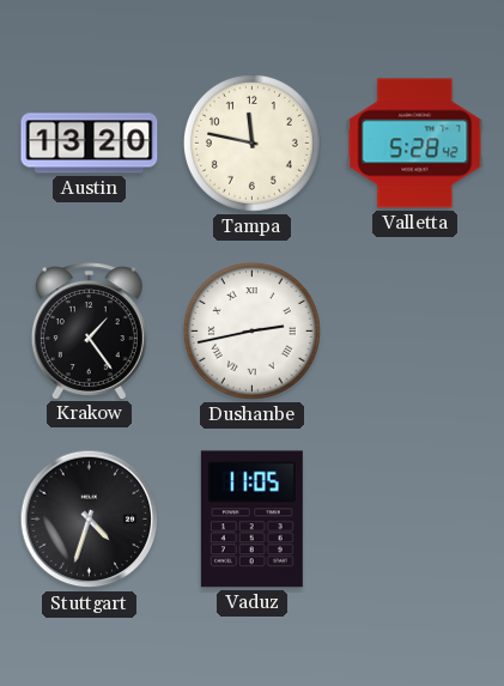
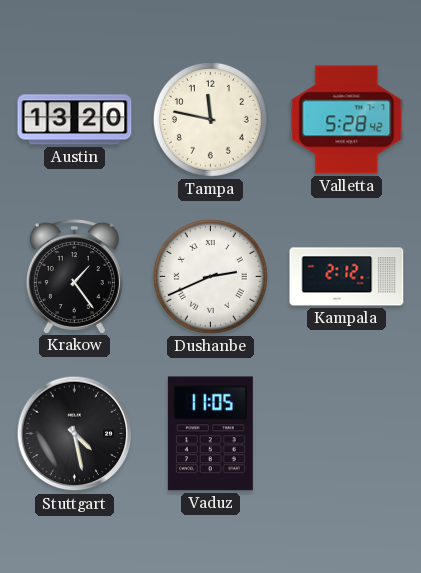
Dushanbe: 2:43 -> 2:41 (210, 276)
Kampala: none -> 2:12 (347, 277)
Stuttgart: 4:33 -> 4:28 (75, 434)
